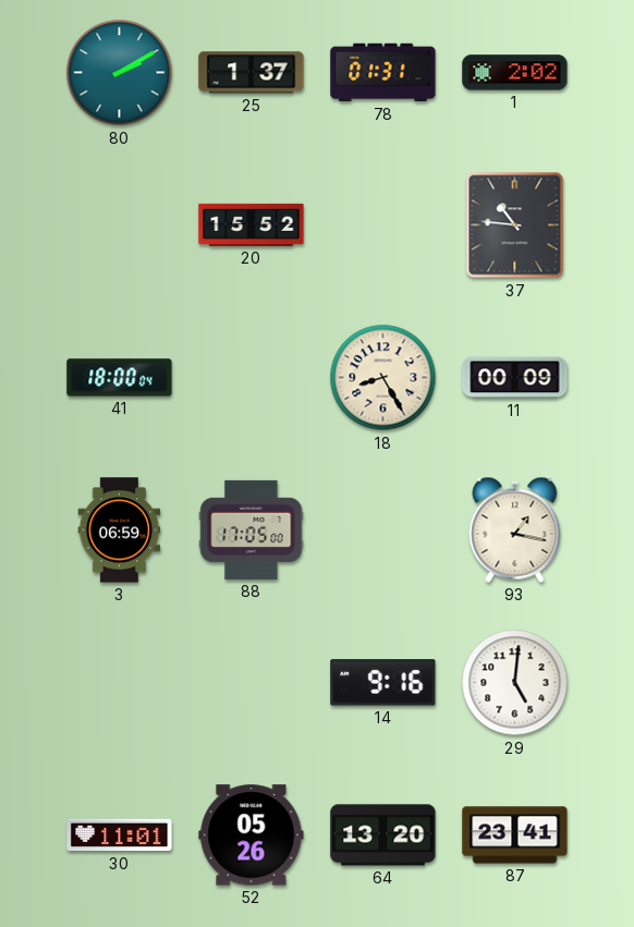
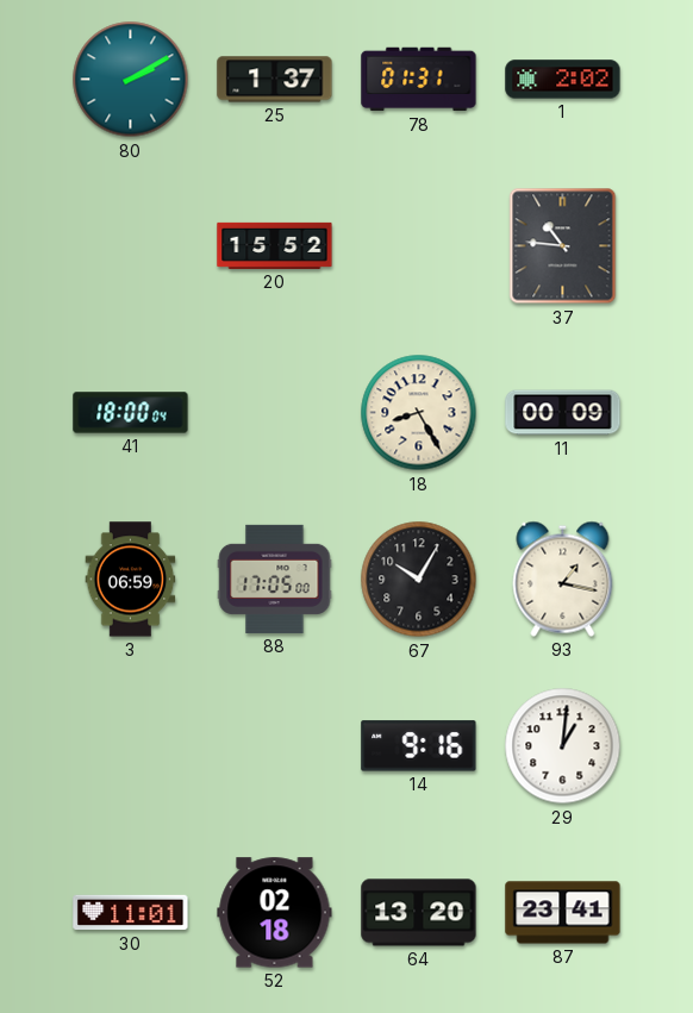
67: none -> 10:05 (419, 580)
29: 5:01 -> 1:01 (563, 746)
52: 05:26 -> 02:18 (275, 913)
